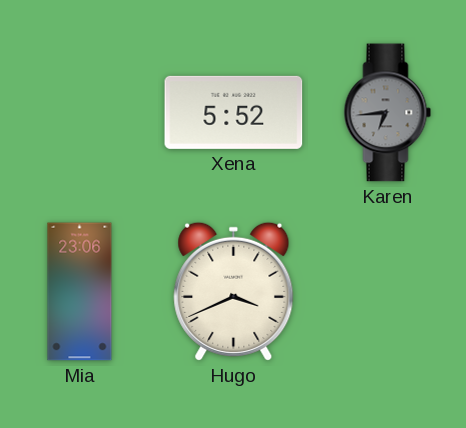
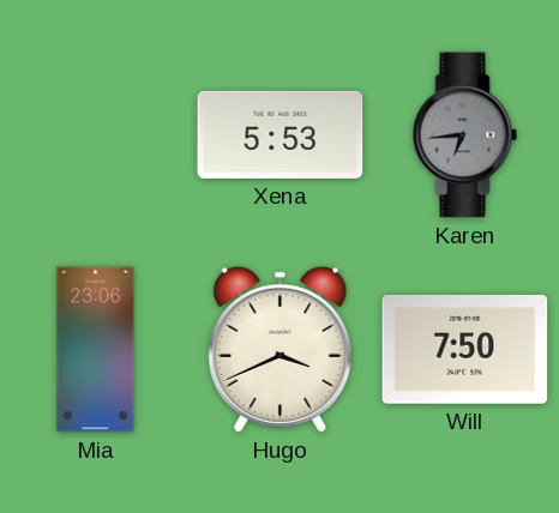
Xena: 5:52 -> 5:53 (281, 134)
Will: none -> 7:50 (465, 349)
